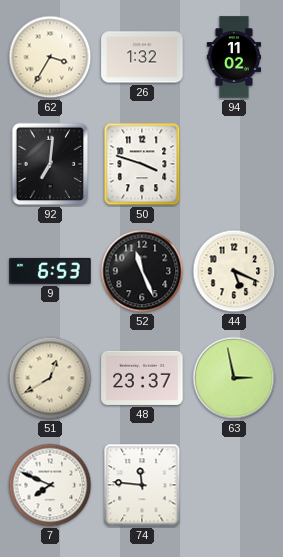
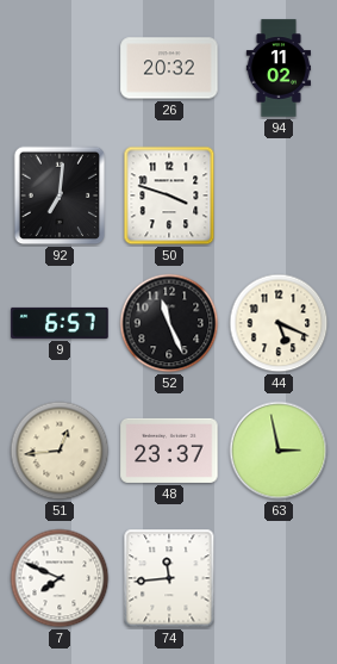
62: 3:35 -> none (50, 57)
26: 1:32 -> 20:32 (169, 68)
9: 6:53 -> 6:57 (60, 323)
51: 12:40 -> 12:44 (60, 451)
74: 11:46 -> 11:44 (169, 578)
